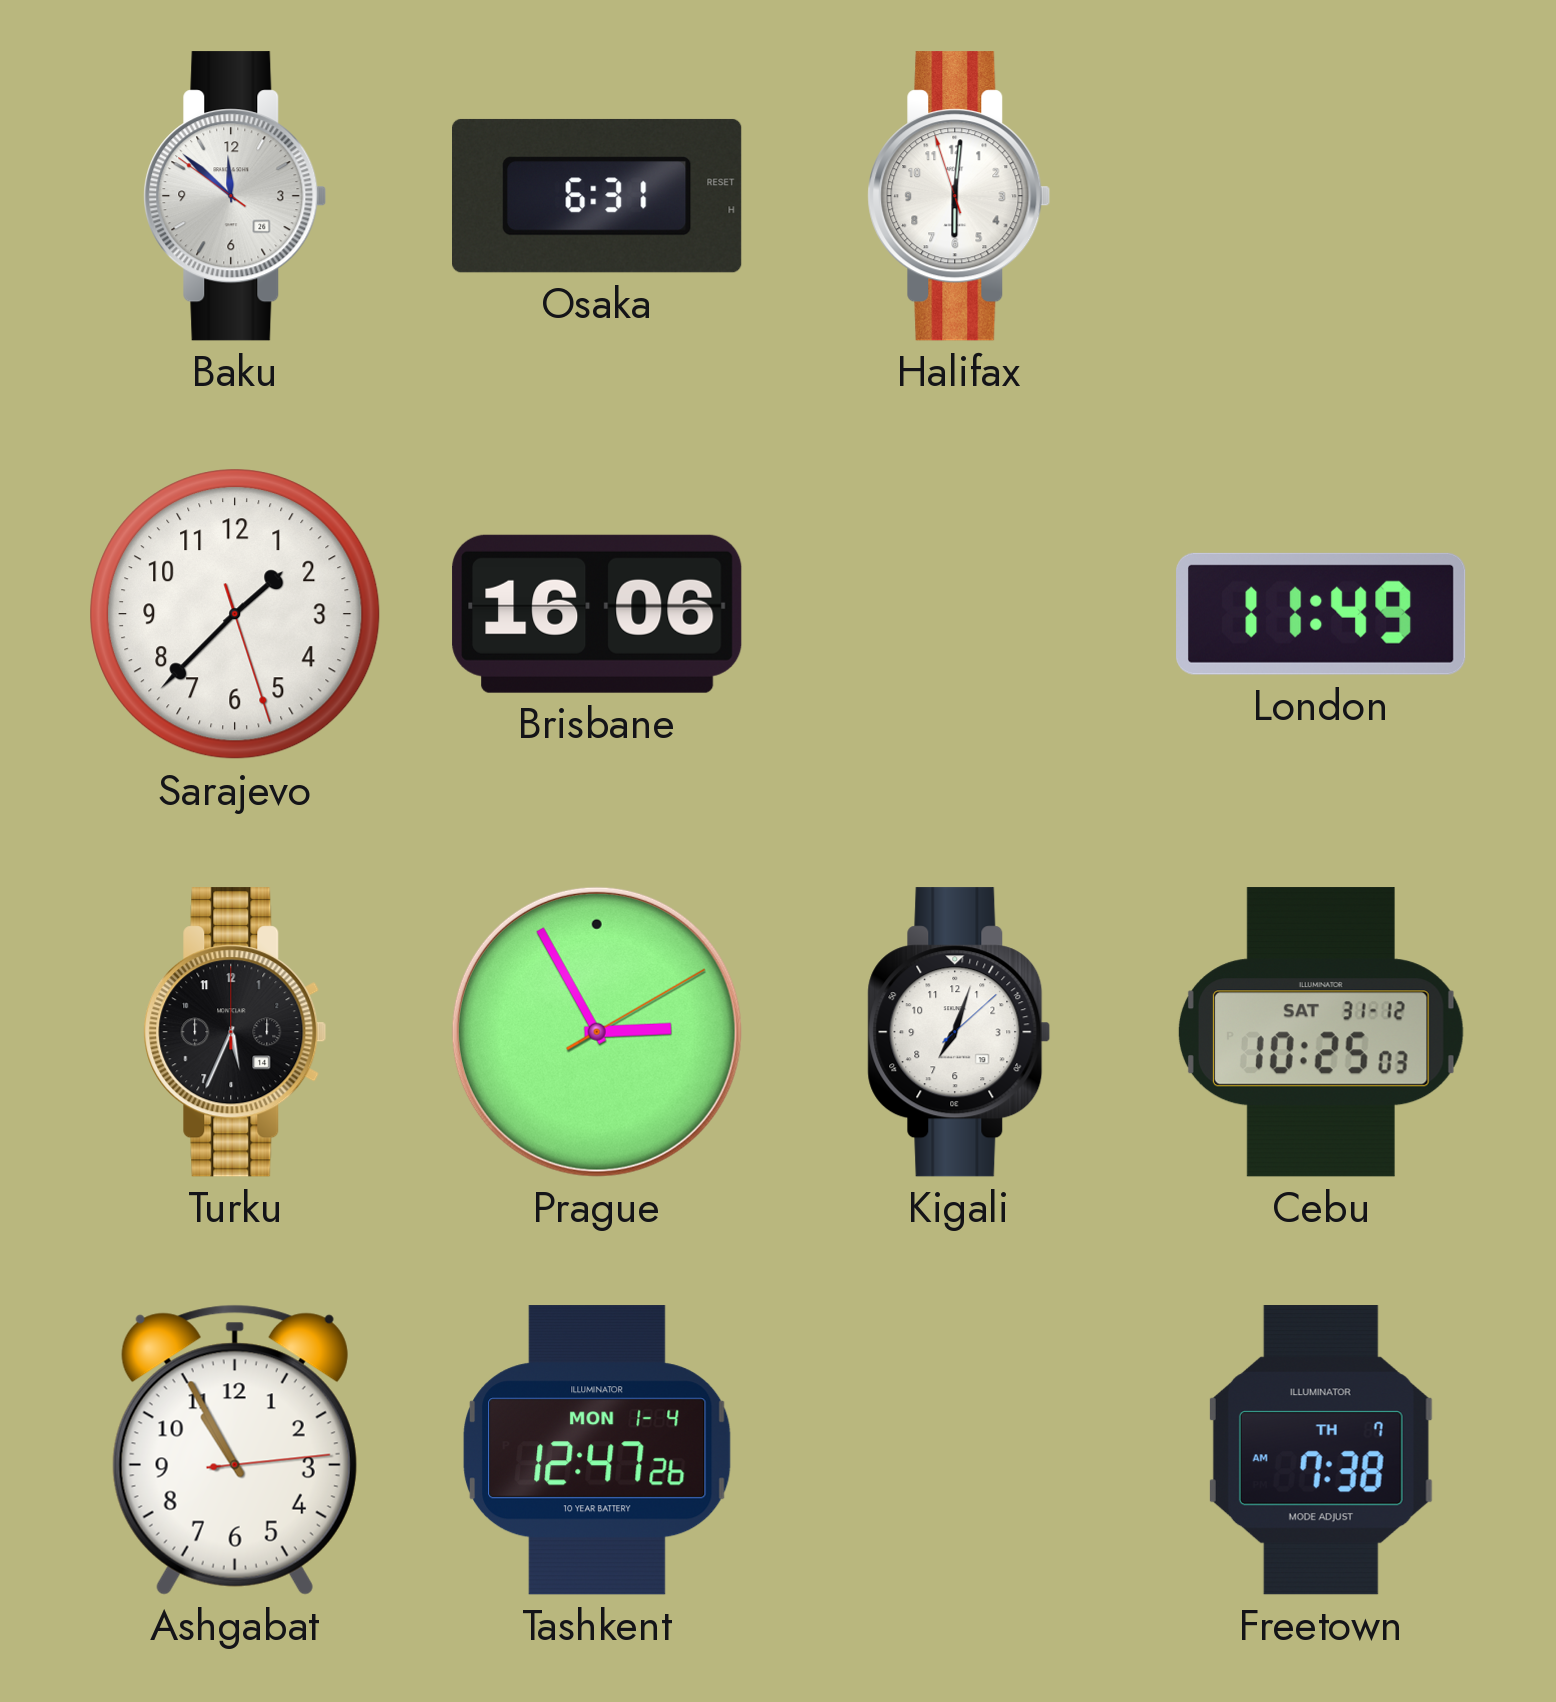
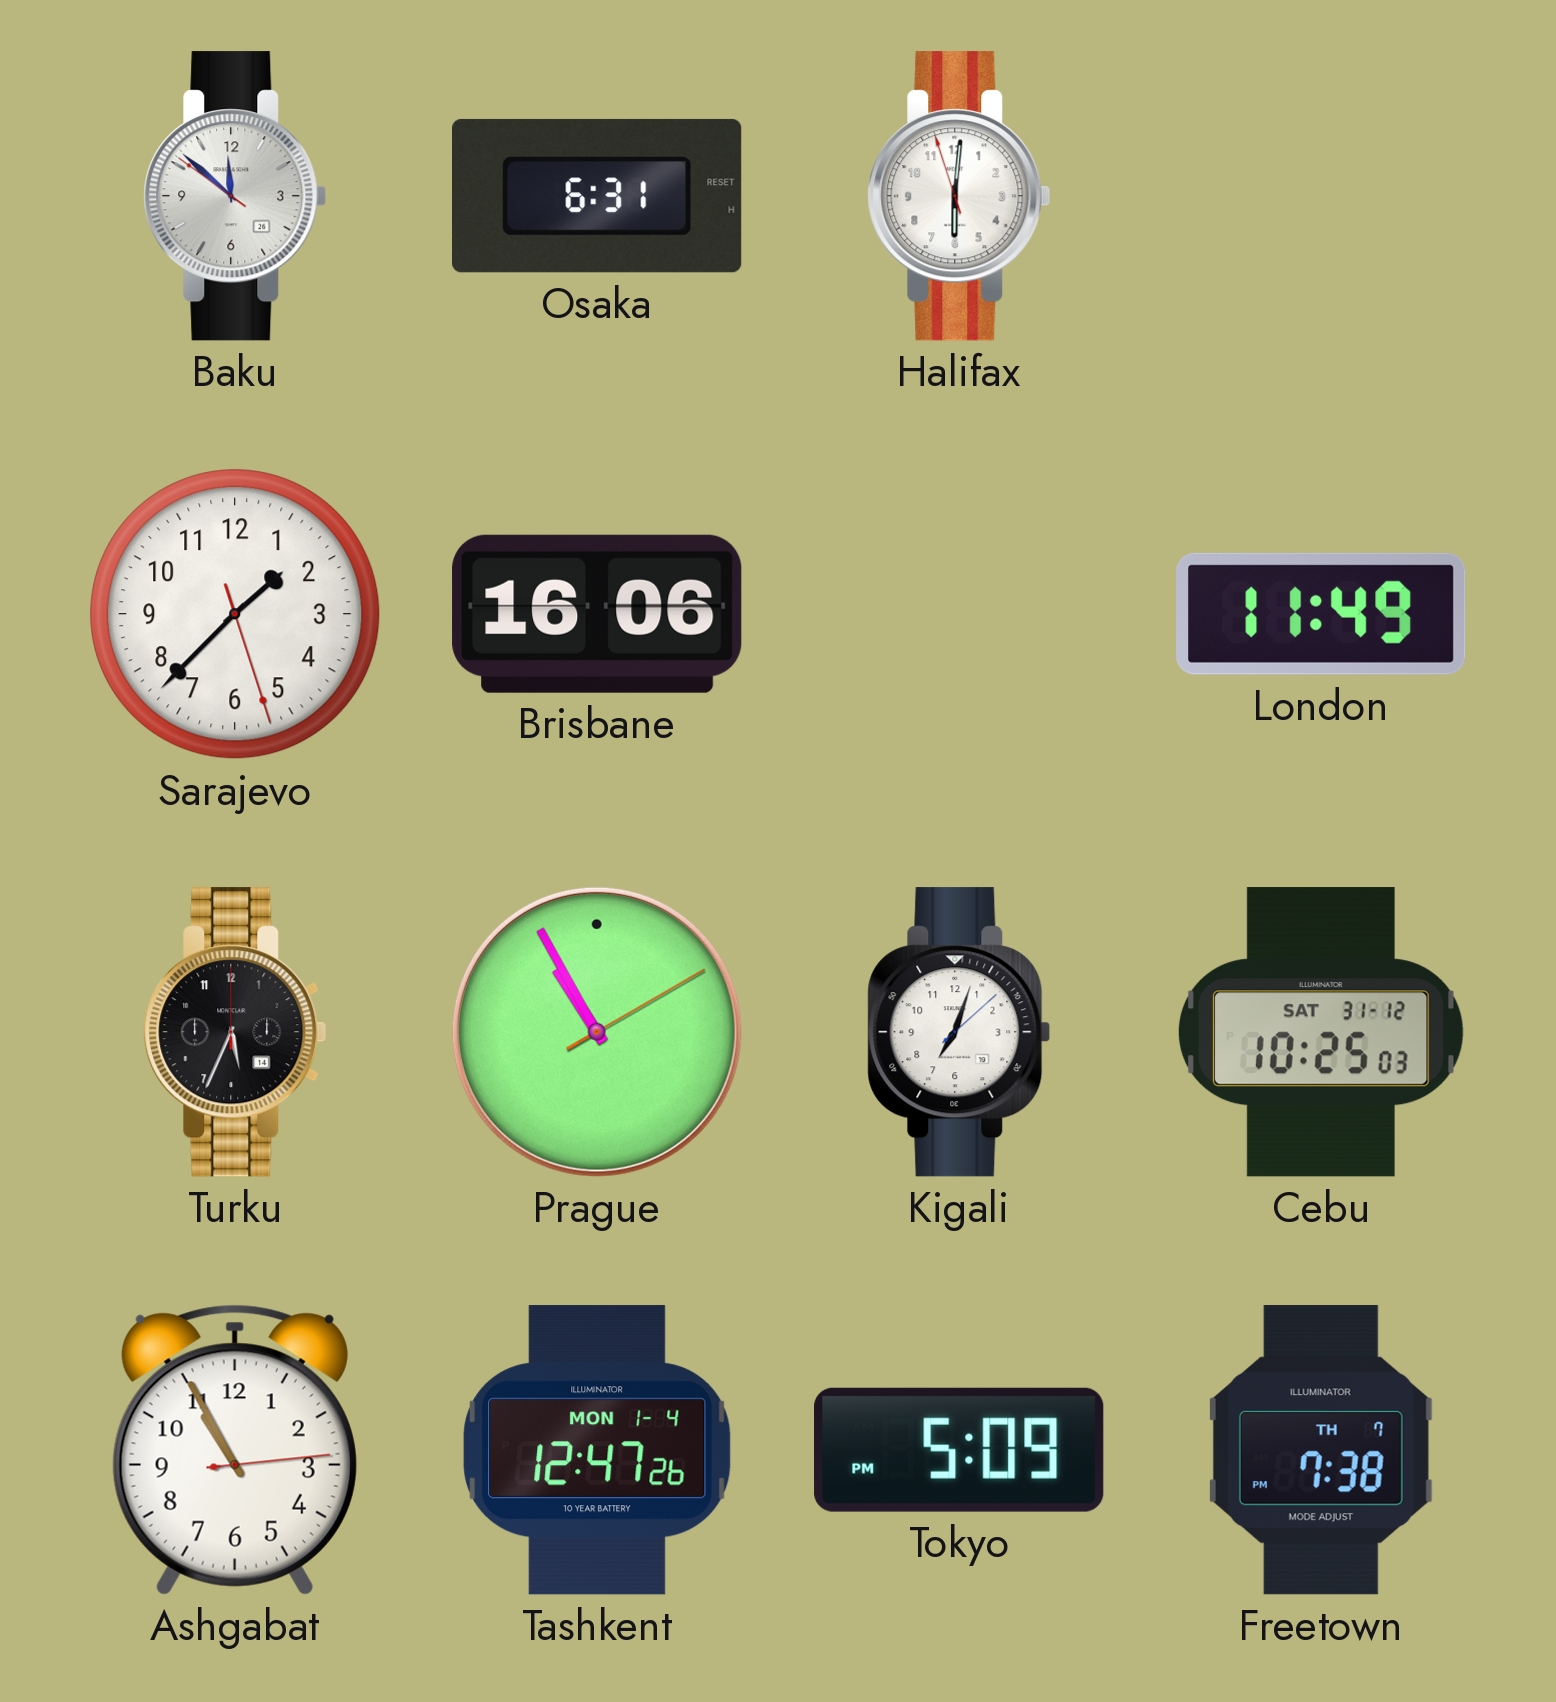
Prague: 2:55 -> 10:55 (597, 1032)
Tokyo: none -> 5:09 (959, 1450)
Freetown: 7:38 AM -> 7:38 PM (1321, 1450)
